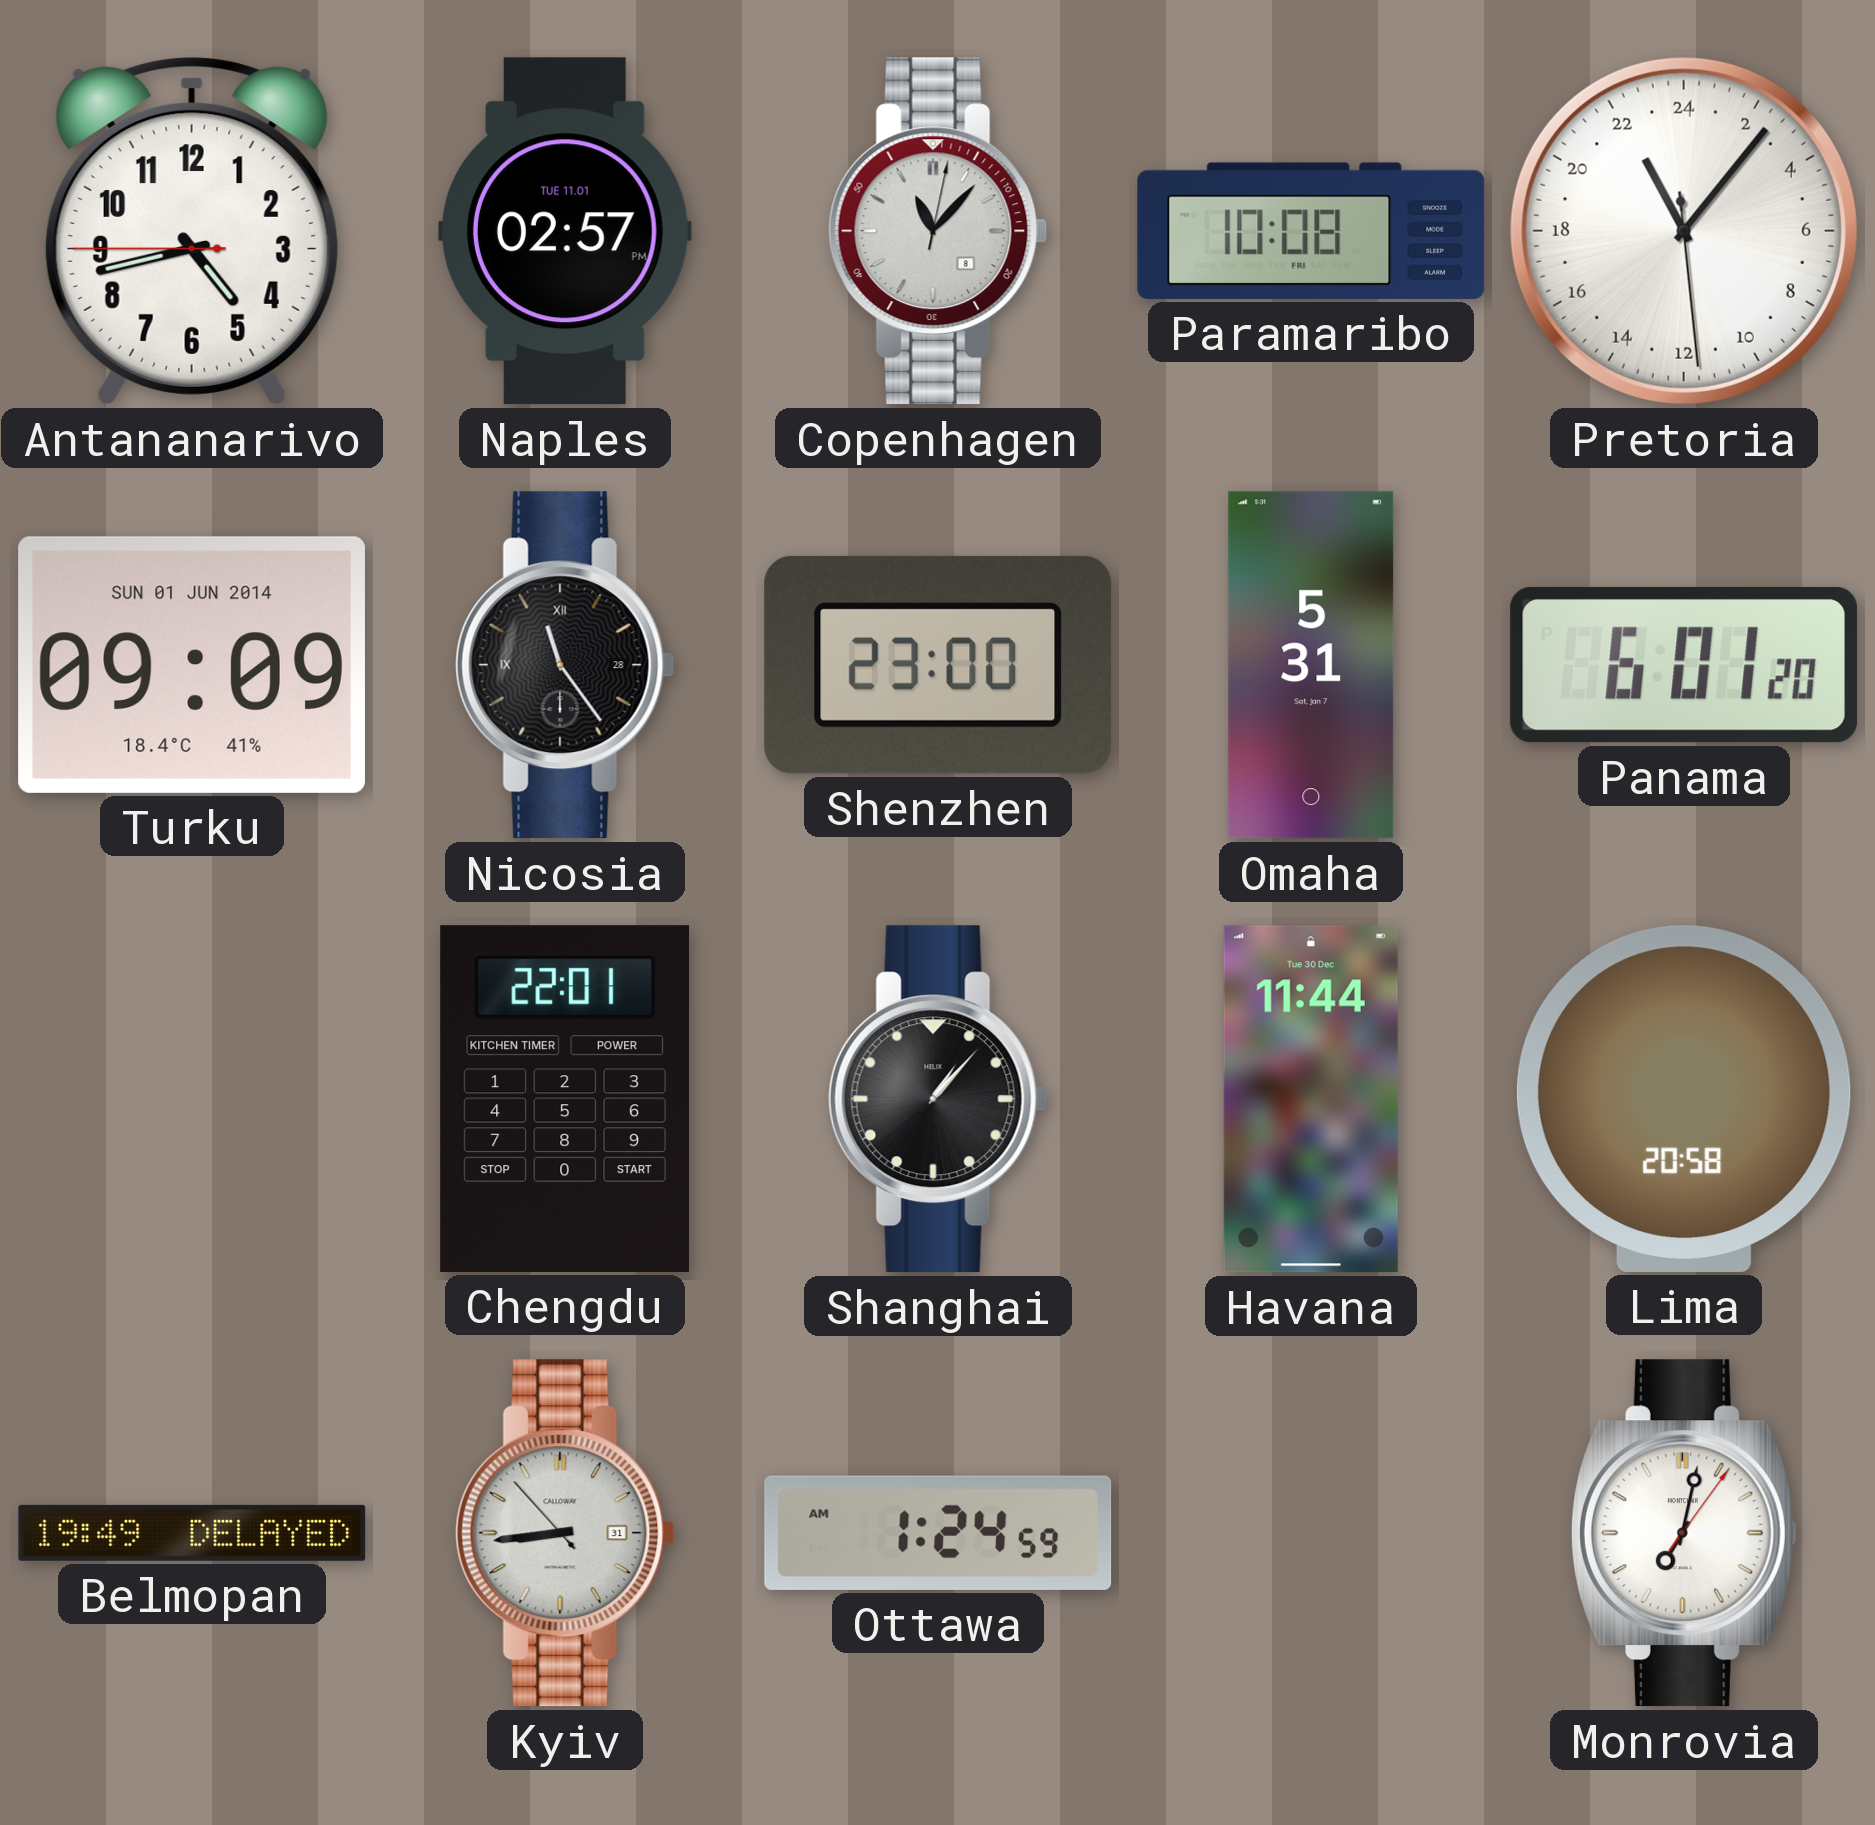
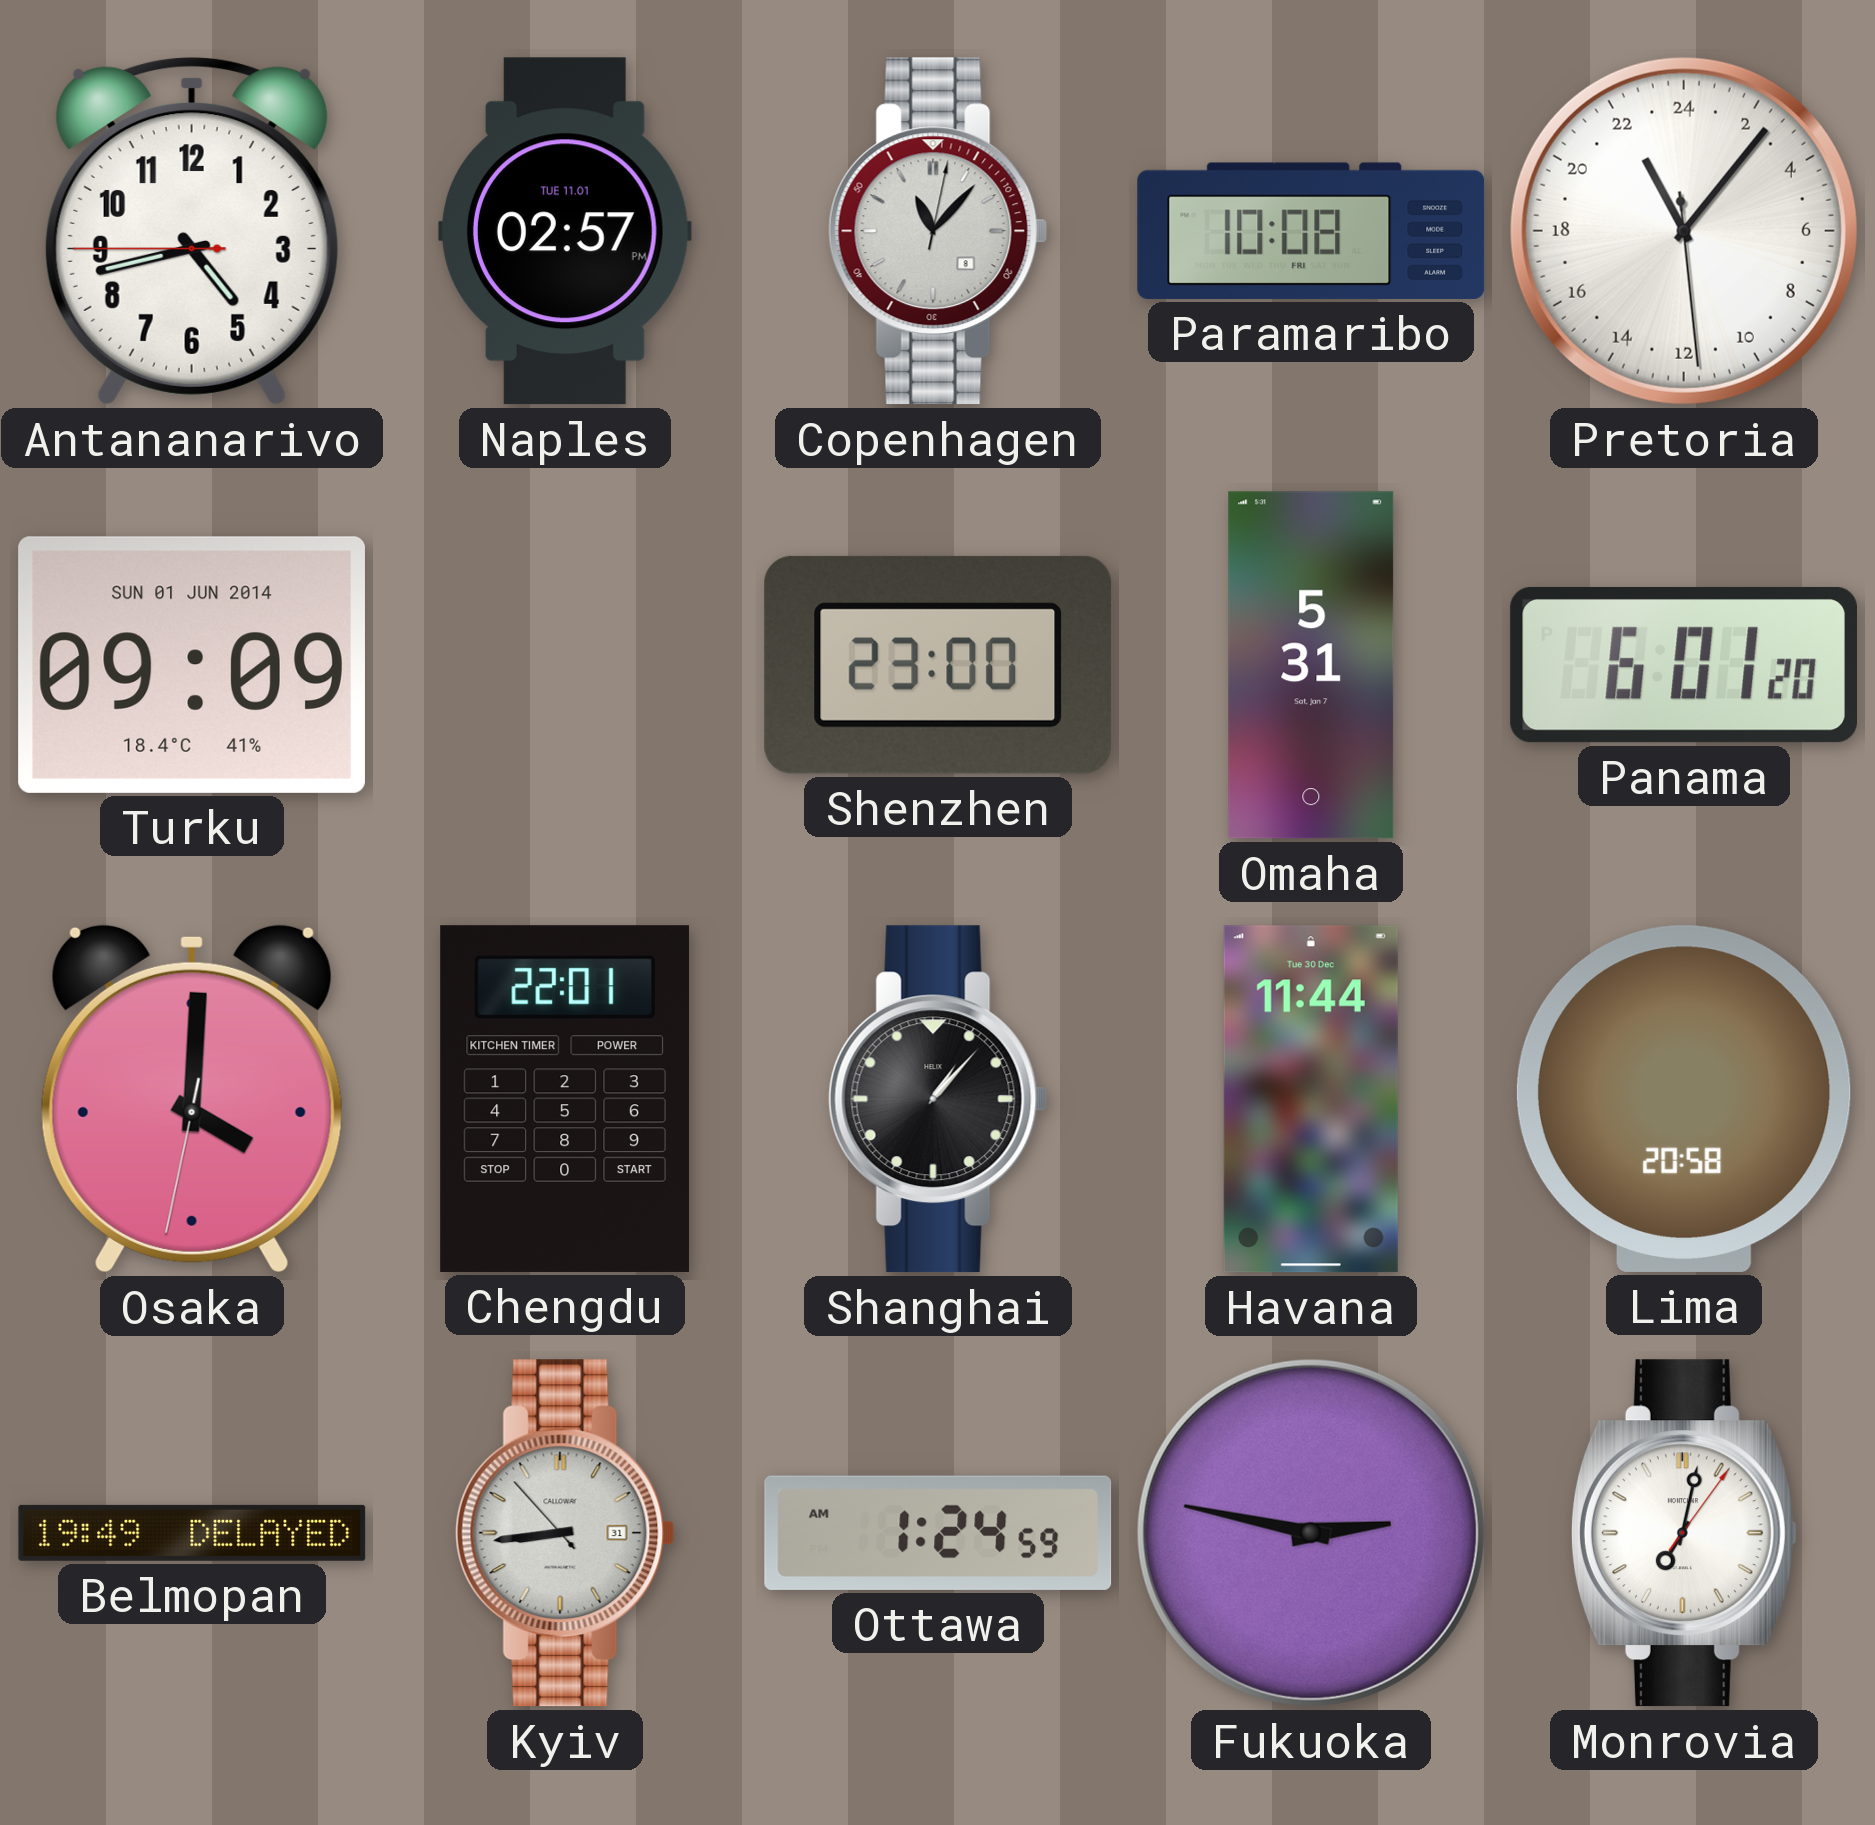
Nicosia: 11:24 -> none (565, 665)
Osaka: none -> 4:00 (192, 1099)
Fukuoka: none -> 2:47 (1311, 1533)
